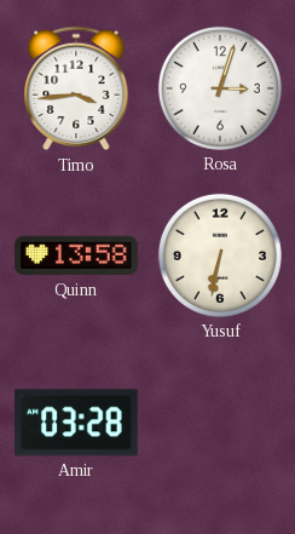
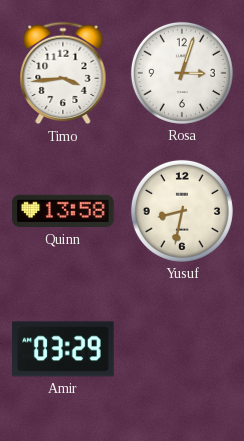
Yusuf: 6:32 -> 8:32 (182, 211)
Amir: 03:28 -> 03:29 (63, 349)
